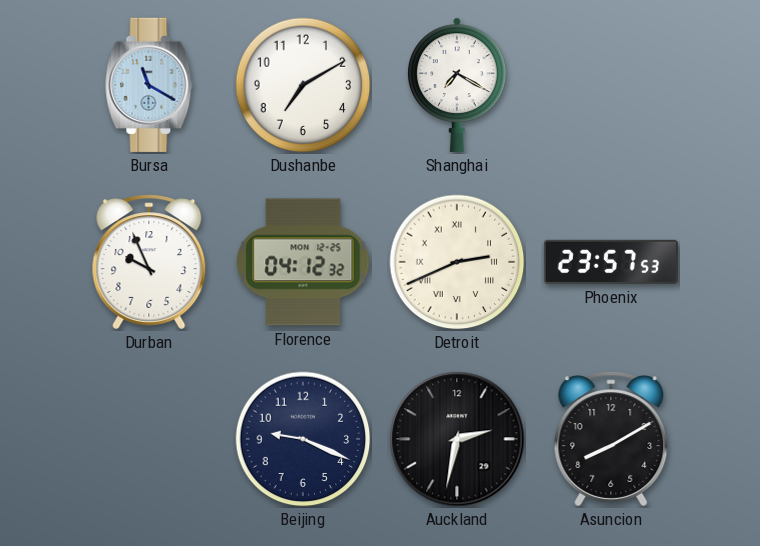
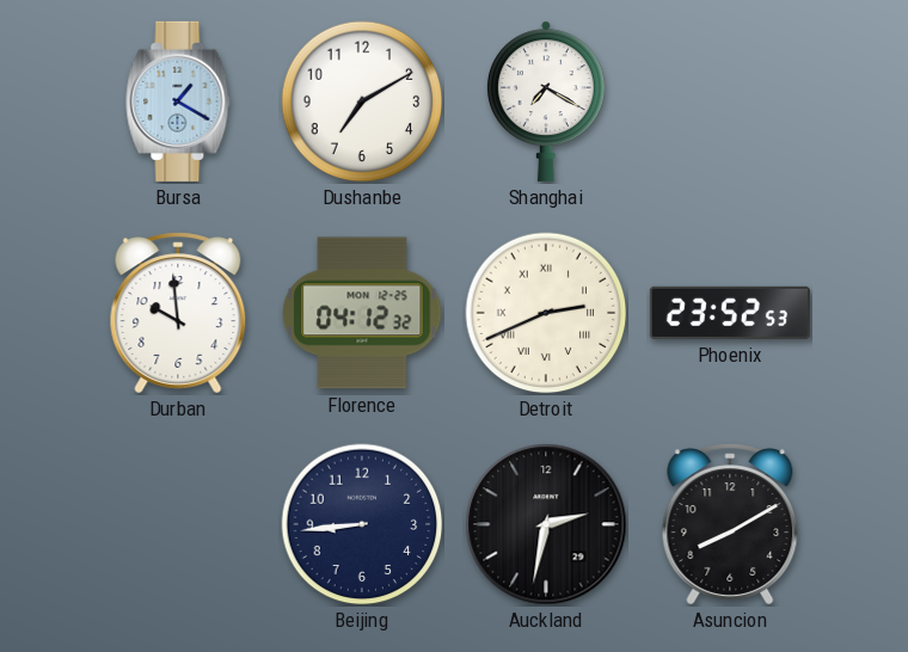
Bursa: 11:20 -> 1:20 (178, 102)
Durban: 9:56 -> 9:59 (178, 313)
Phoenix: 23:57 -> 23:52 (730, 313)
Beijing: 9:19 -> 8:44 (362, 524)
